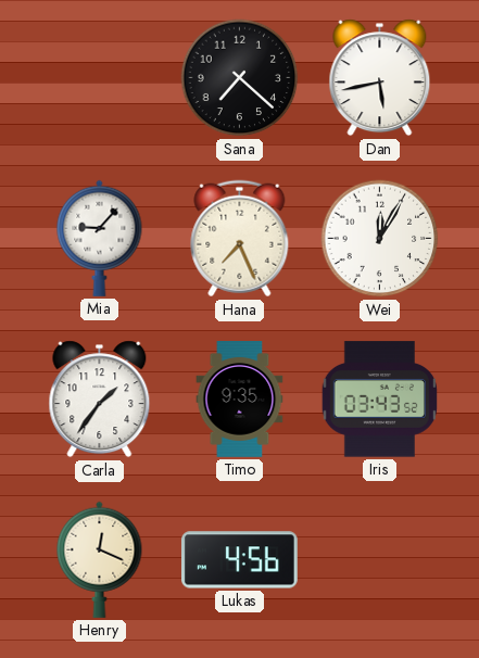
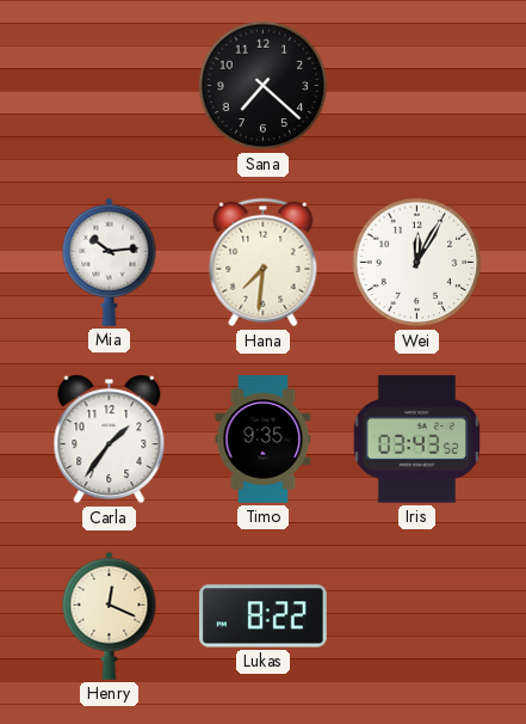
Dan: 5:43 -> none (380, 78)
Mia: 9:07 -> 10:14 (110, 262)
Hana: 7:26 -> 7:31 (264, 263)
Lukas: 4:56 -> 8:22 (262, 616)
